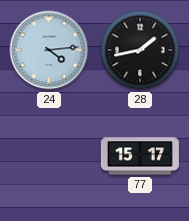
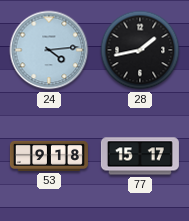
53: none -> 9:18 (49, 156)
